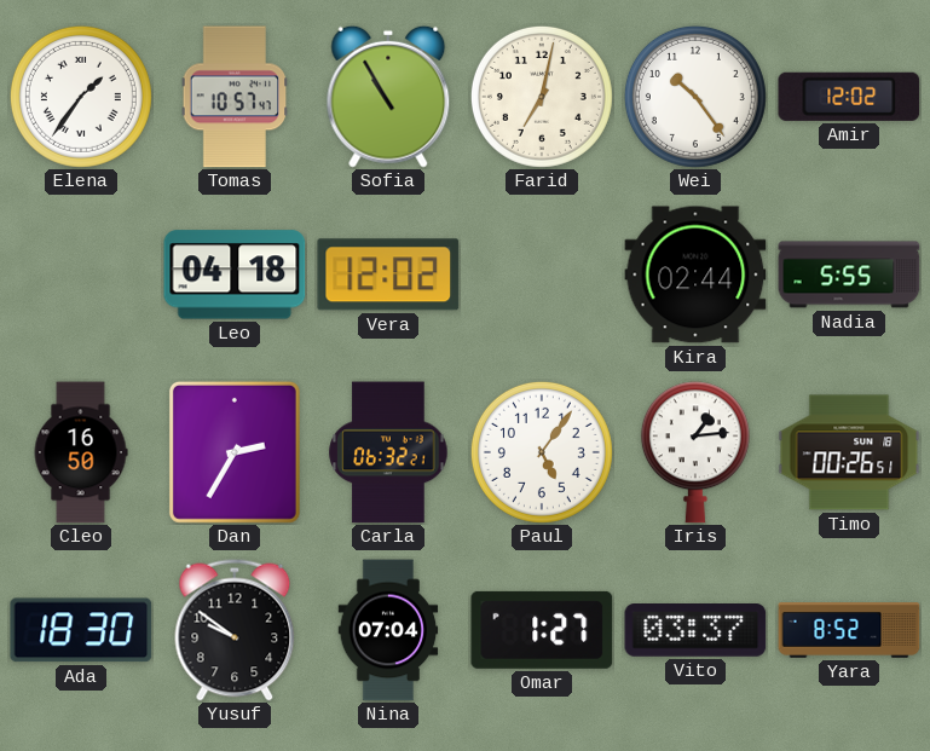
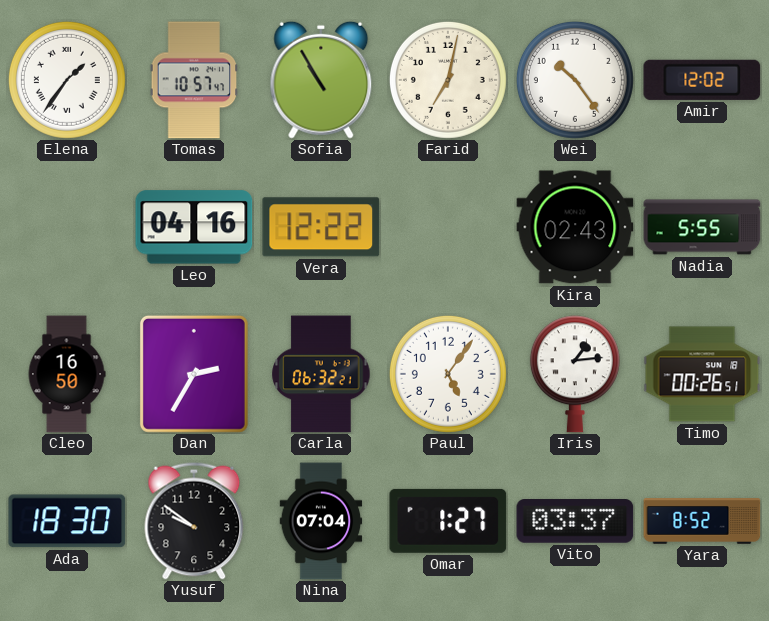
Leo: 04:18 -> 04:16 (194, 227)
Vera: 12:02 -> 12:22 (321, 227)
Kira: 02:44 -> 02:43 (575, 227)
